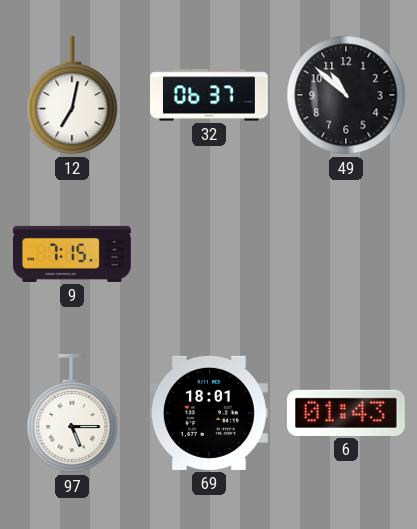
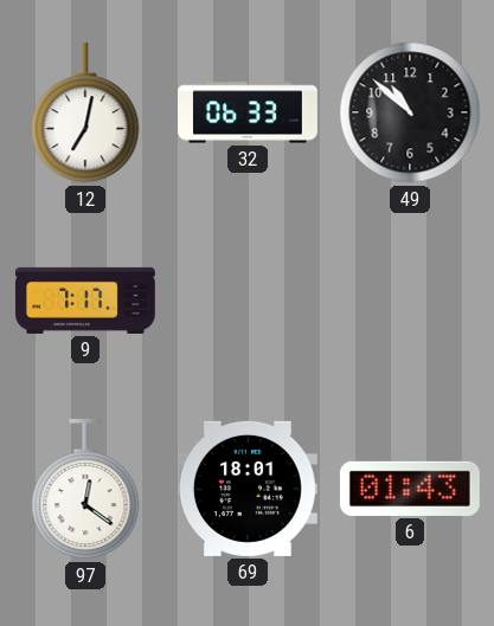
32: 06:37 -> 06:33 (249, 112)
9: 7:15 -> 7:17 (85, 301)
97: 5:15 -> 12:21 (85, 489)
